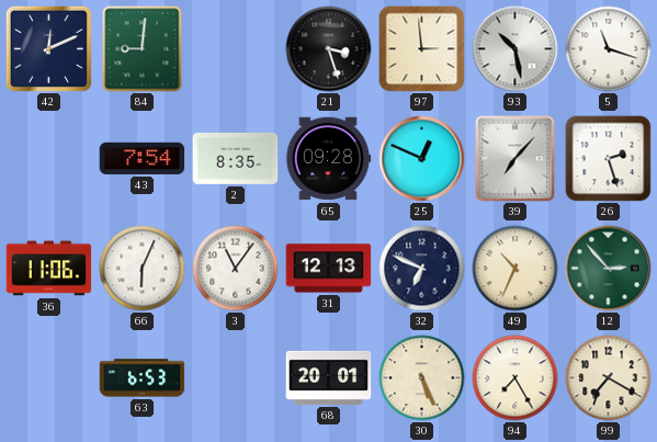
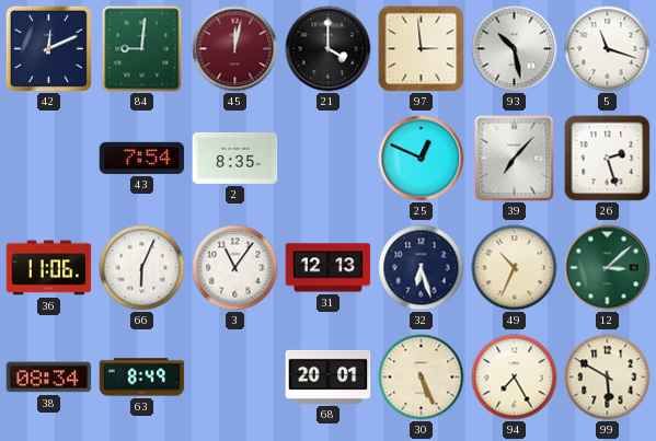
45: none -> 12:02 (235, 49)
21: 3:27 -> 4:00 (329, 49)
65: 09:28 -> none (328, 159)
32: 6:49 -> 6:27 (422, 268)
12: 2:53 -> 3:08 (608, 268)
38: none -> 08:34 (49, 378)
63: 6:53 -> 8:49 (142, 378)
99: 7:20 -> 5:50 (608, 378)
